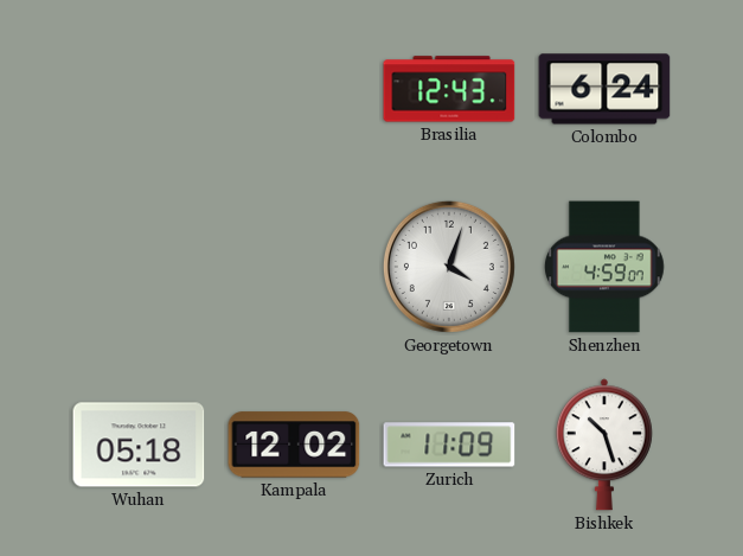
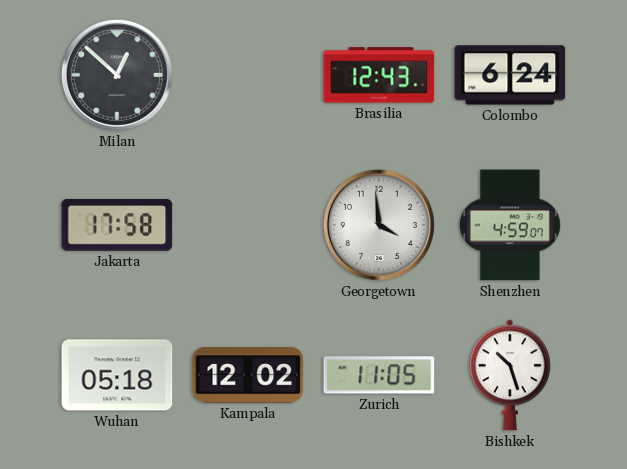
Milan: none -> 12:52 (117, 75)
Jakarta: none -> 17:58 (117, 225)
Georgetown: 4:03 -> 3:59 (379, 225)
Zurich: 11:09 -> 11:05 (379, 375)
